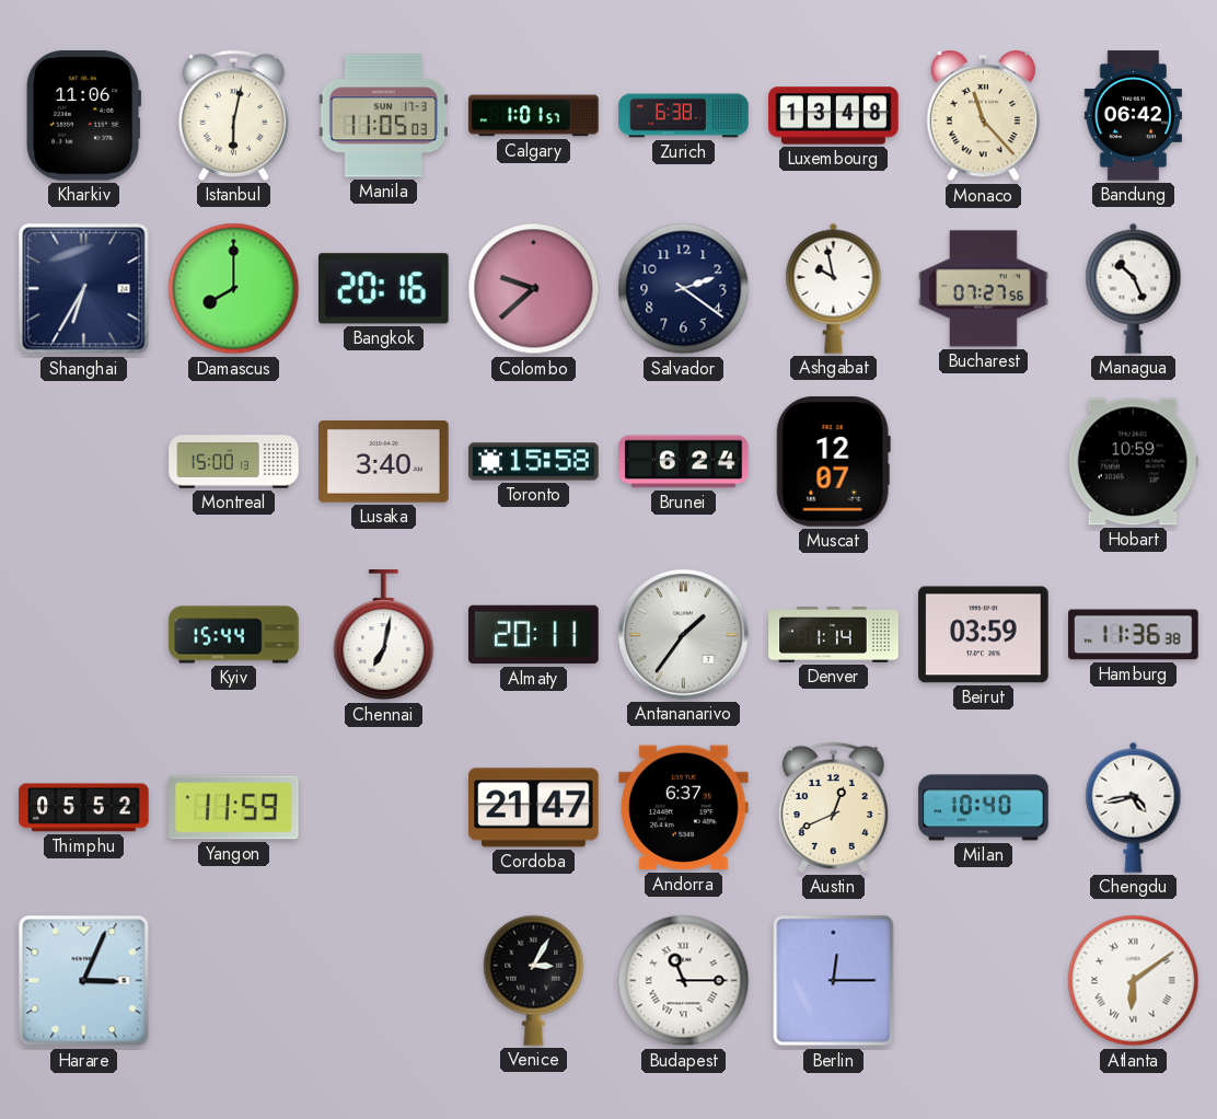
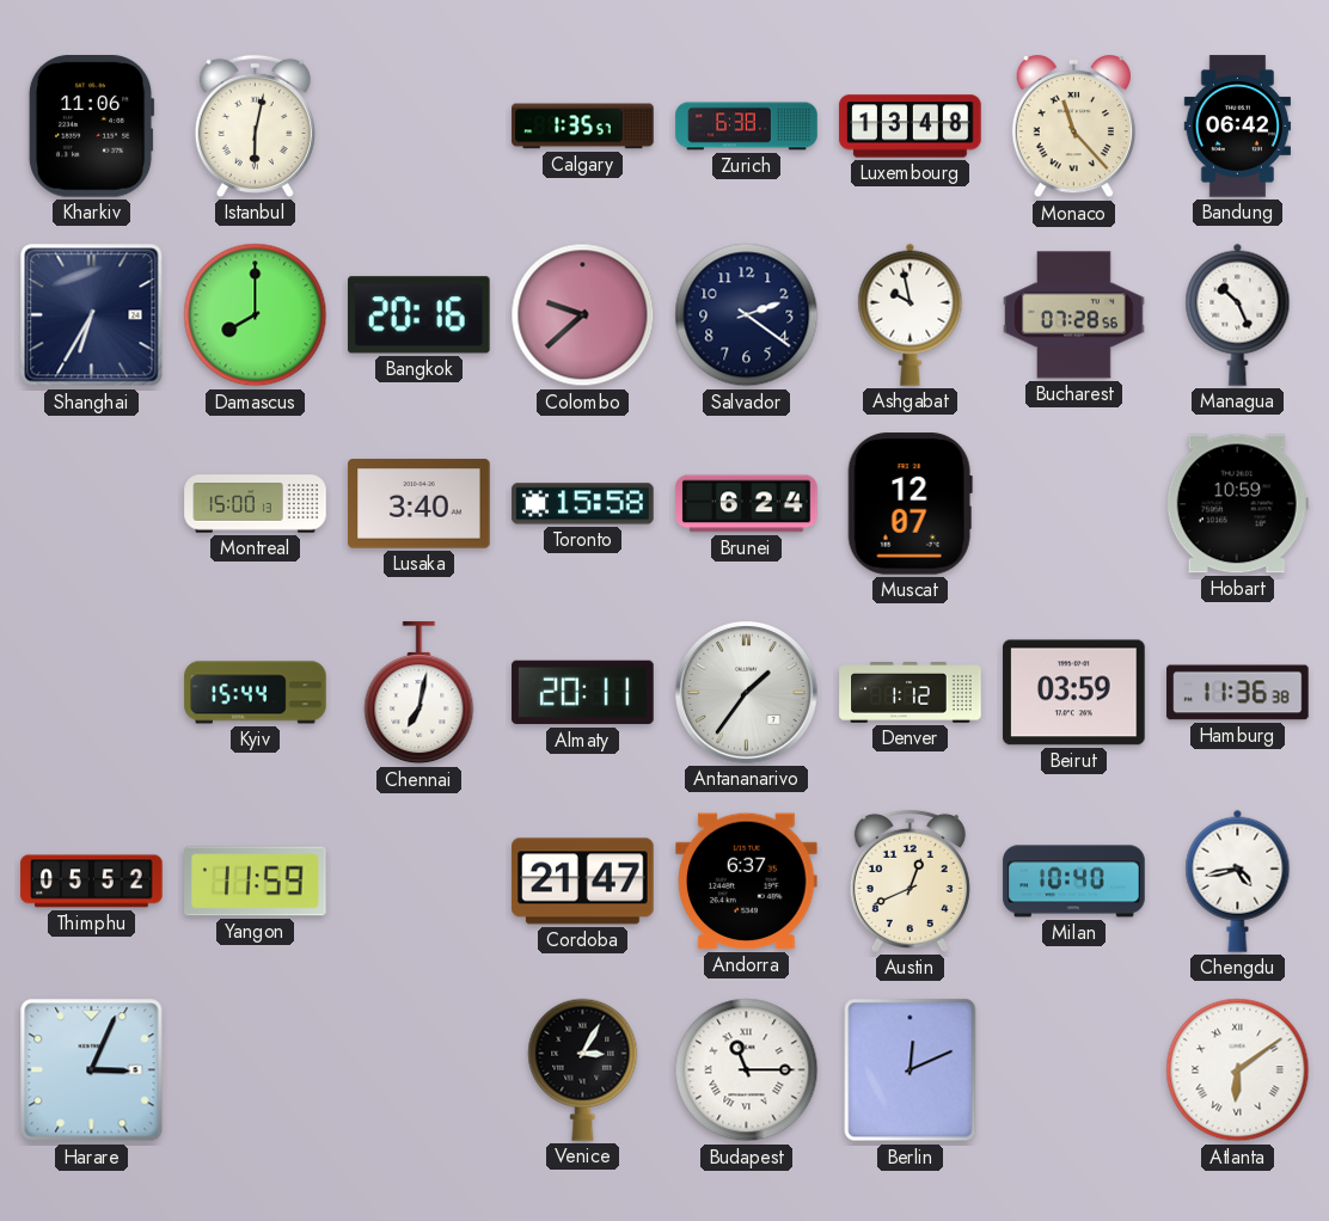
Manila: 11:05 -> none (383, 116)
Calgary: 1:01 -> 1:35 (583, 127)
Bucharest: 07:27 -> 07:28 (1074, 315)
Denver: 1:14 -> 1:12 (911, 693)
Berlin: 12:15 -> 12:11 (911, 1070)
